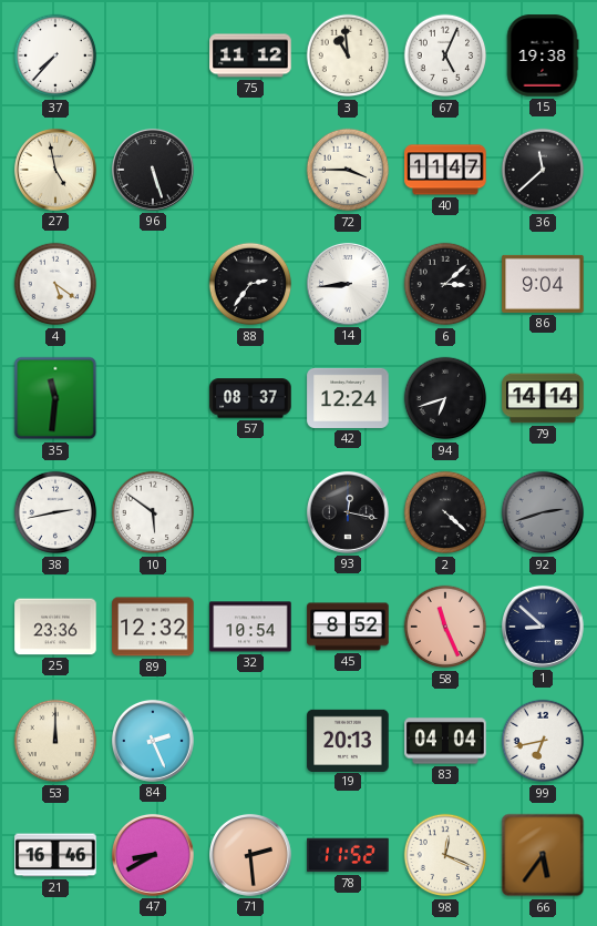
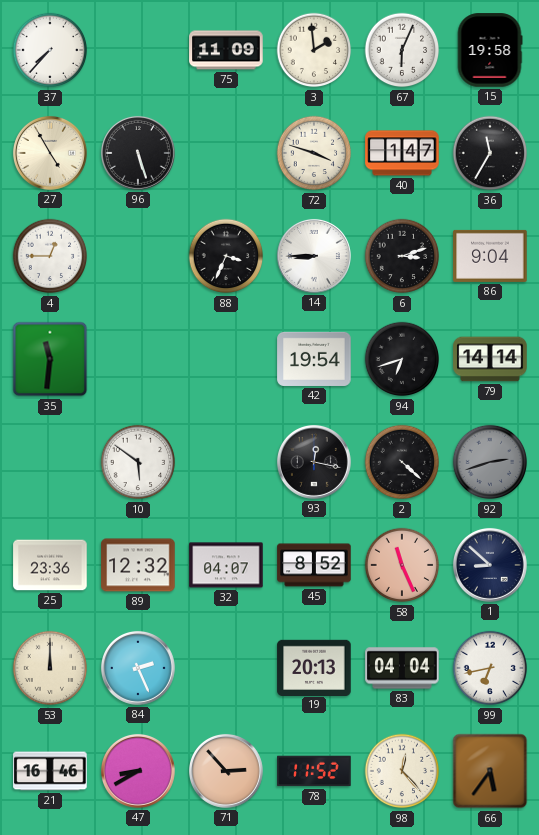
75: 11:12 -> 11:09 (226, 50)
3: 10:59 -> 1:59 (314, 50)
67: 5:04 -> 6:04 (402, 50)
15: 19:38 -> 19:58 (490, 50)
27: 4:58 -> 4:55 (50, 153)
72: 3:45 -> 3:48 (314, 153)
40: 11:47 -> 1:47 (402, 153)
36: 11:38 -> 11:35 (490, 153)
4: 5:21 -> 12:45 (50, 256)
88: 2:36 -> 3:34 (226, 256)
14: 8:44 -> 8:45 (314, 256)
6: 3:08 -> 3:12 (402, 256)
57: 08:37 -> none (250, 398)
42: 12:24 -> 19:54 (314, 359)
38: 2:43 -> none (55, 512)
32: 10:54 -> 04:07 (226, 565)
71: 2:29 -> 2:53 (226, 771)
98: 12:19 -> 12:23 (402, 771)
